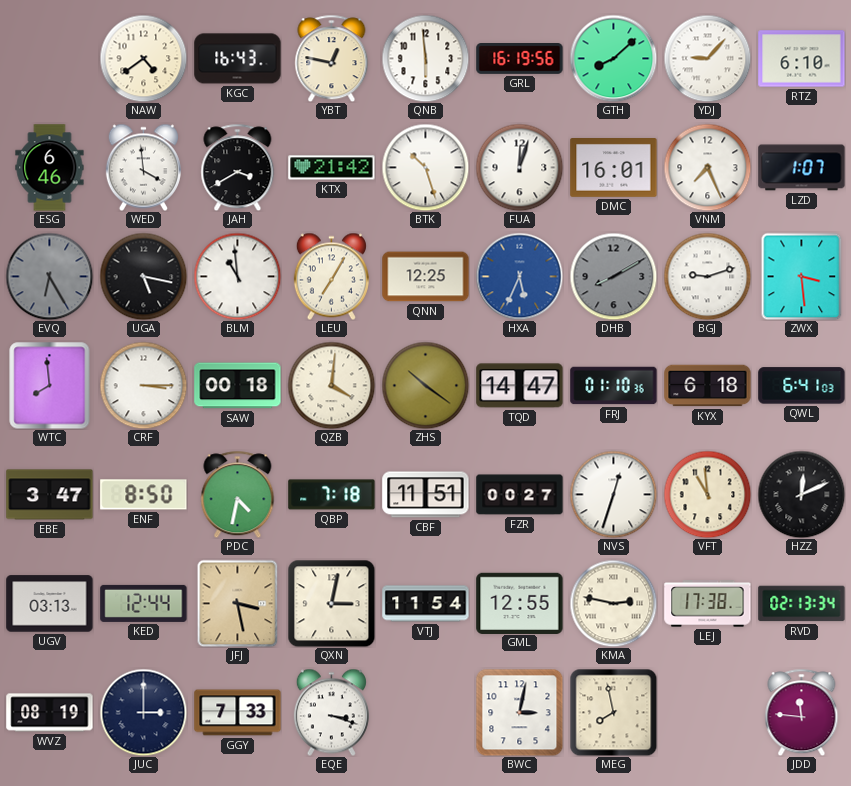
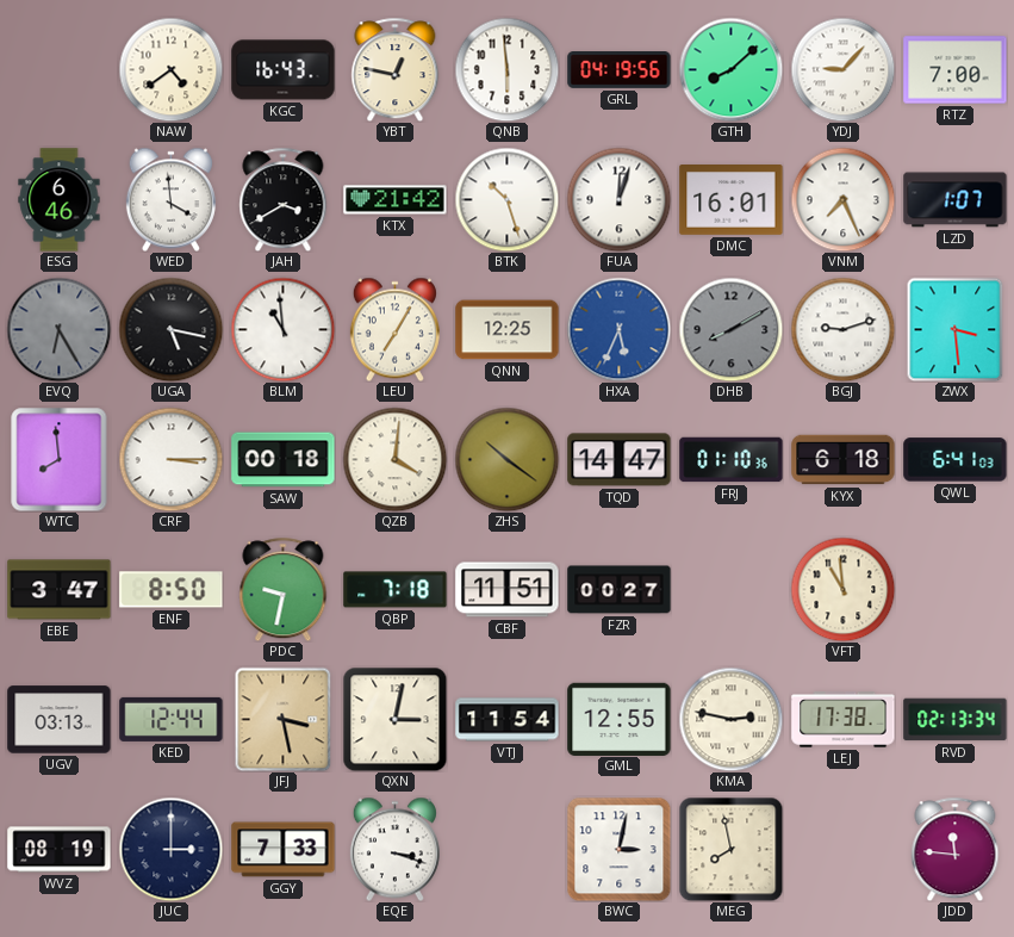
GRL: 16:19 -> 04:19 (620, 70)
RTZ: 6:10 -> 7:00 (956, 70)
PDC: 4:32 -> 9:32 (284, 589)
NVS: 12:33 -> none (613, 494)
HZZ: 12:11 -> none (801, 494)
